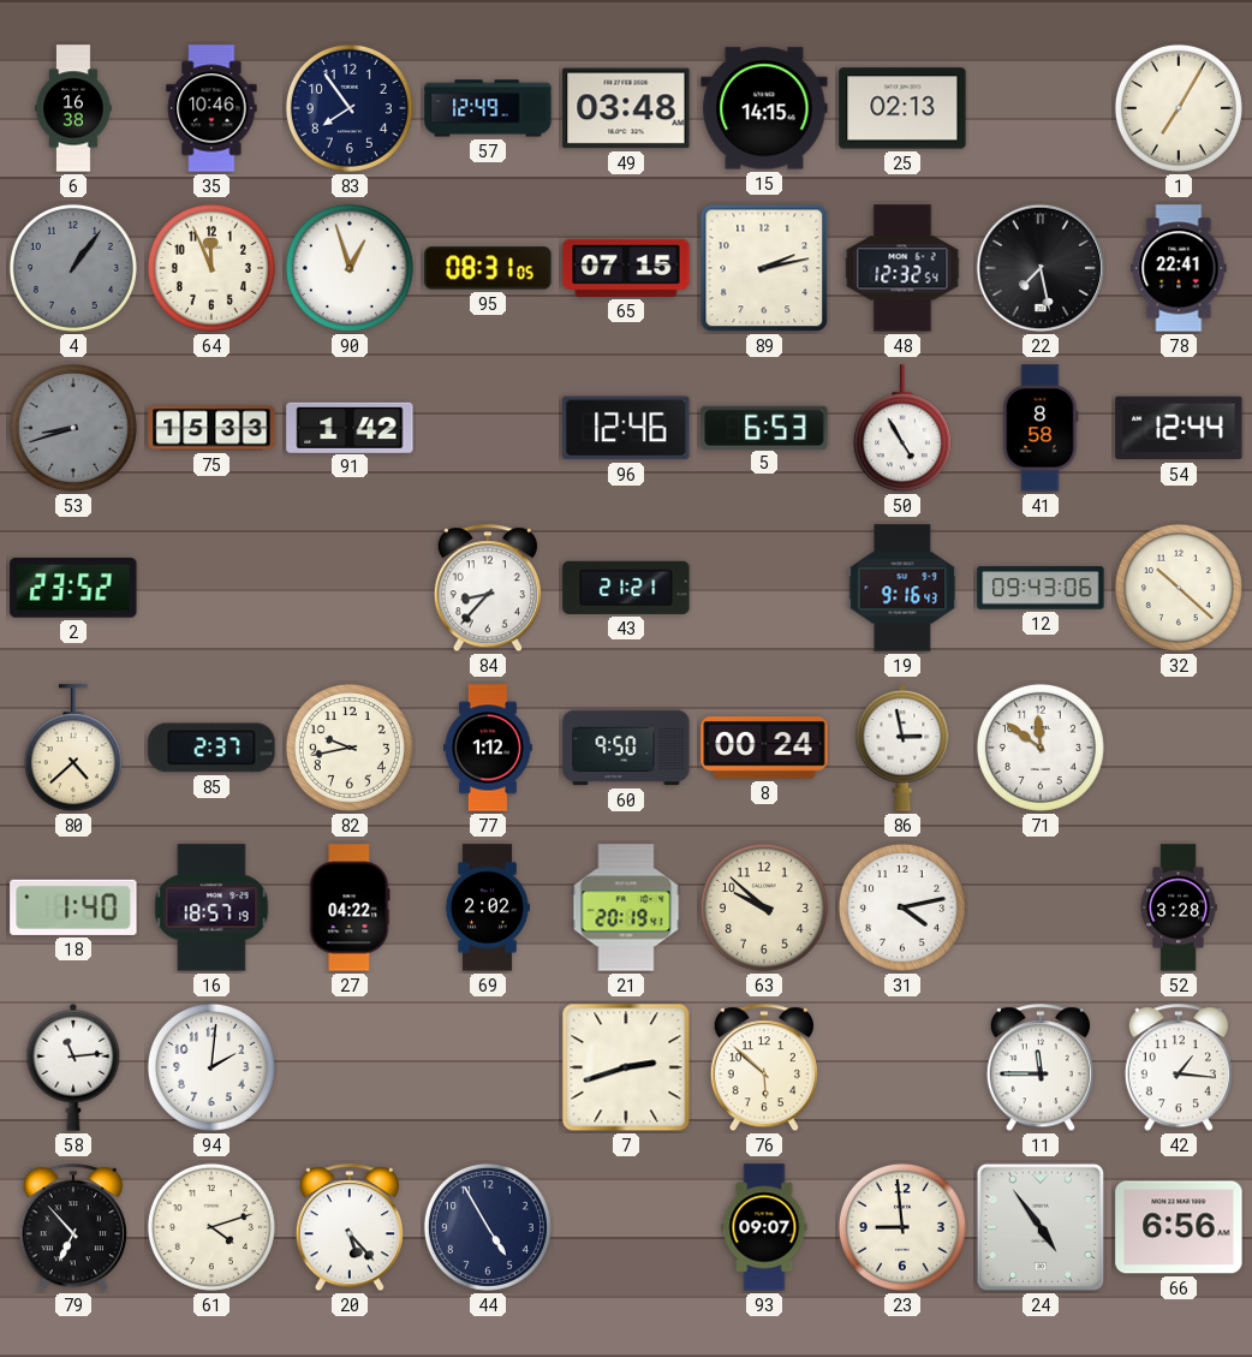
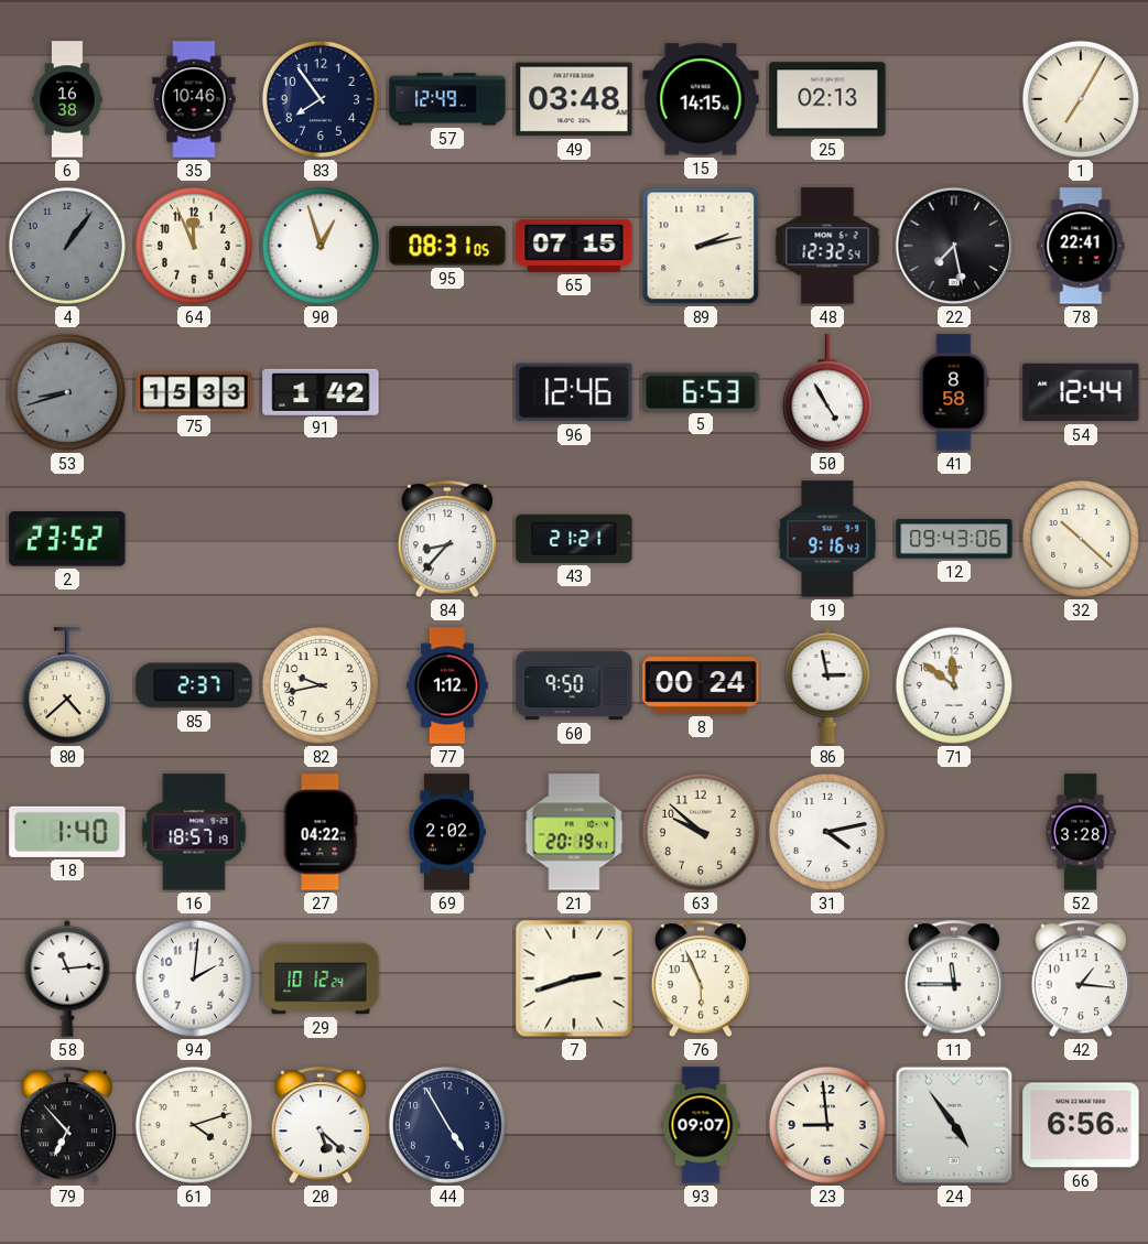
29: none -> 10:12 (321, 978)
76: 5:52 -> 5:56 (701, 980)
20: 5:23 -> 5:22 (321, 1126)
